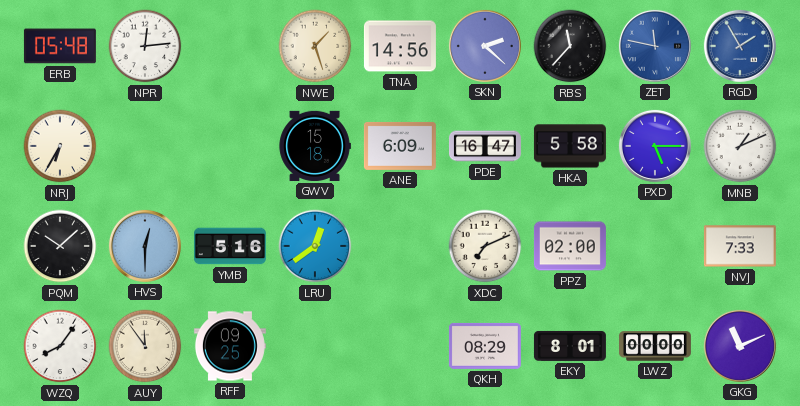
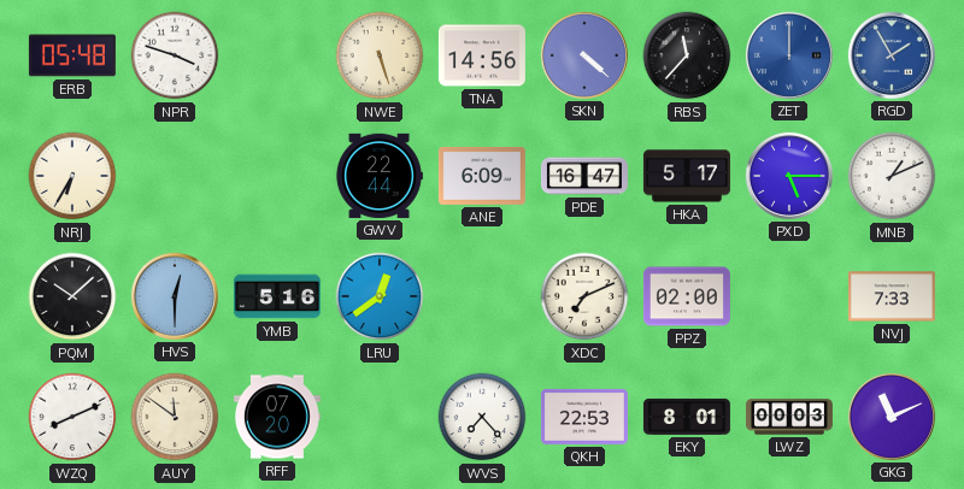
NPR: 12:14 -> 3:48 (175, 55)
NWE: 1:27 -> 5:27 (380, 55)
SKN: 2:22 -> 4:22 (584, 55)
ZET: 11:47 -> 12:00 (789, 55)
GWV: 15:18 -> 22:44 (380, 176)
HKA: 5:58 -> 5:17 (687, 176)
WZQ: 8:06 -> 8:11 (72, 417)
AUY: 11:54 -> 11:51 (175, 417)
RFF: 09:25 -> 07:20 (277, 417)
WVS: none -> 7:23 (482, 417)
QKH: 08:29 -> 22:53 (584, 417)
LWZ: 00:00 -> 00:03 (789, 417)
